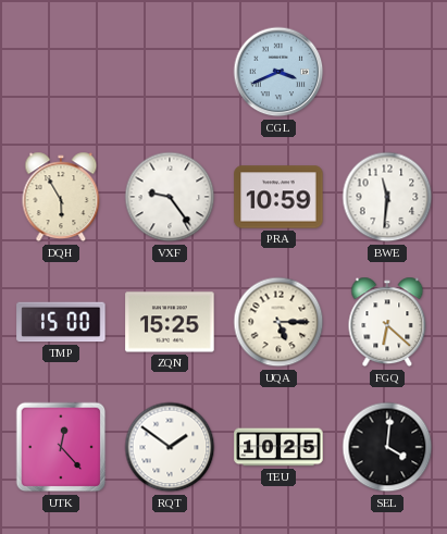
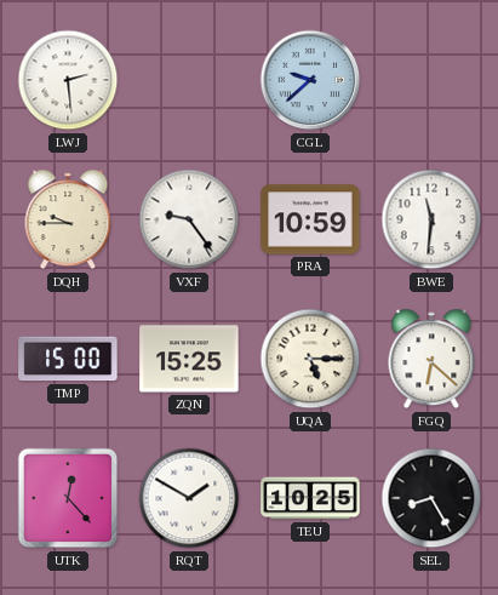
LWJ: none -> 2:29 (68, 80)
CGL: 3:41 -> 9:38 (310, 80)
DQH: 5:55 -> 9:45 (68, 219)
RQT: 1:51 -> 1:50 (189, 498)
SEL: 4:01 -> 8:25 (431, 498)
